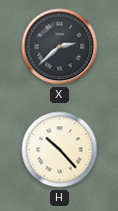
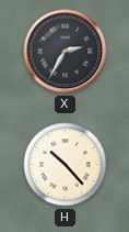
X: 2:38 -> 2:35 (66, 52)
